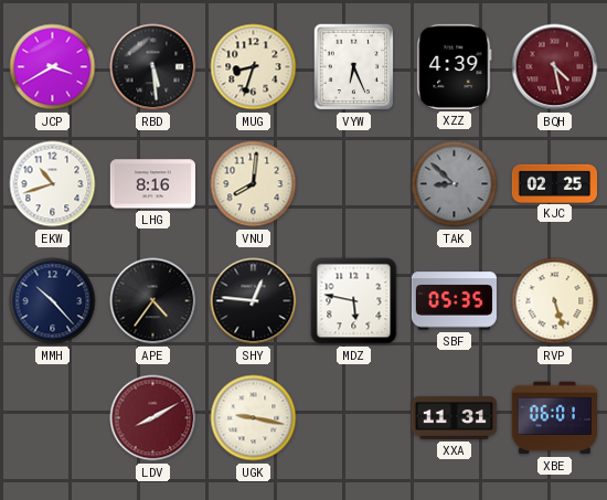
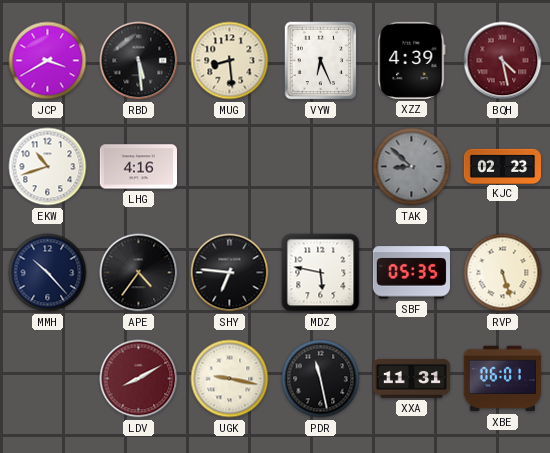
MUG: 8:33 -> 8:29 (230, 61)
LHG: 8:16 -> 4:16 (138, 167)
VNU: 8:01 -> none (254, 184)
KJC: 02:25 -> 02:23 (502, 166)
SHY: 12:46 -> 6:46 (230, 273)
PDR: none -> 11:28 (321, 379)
